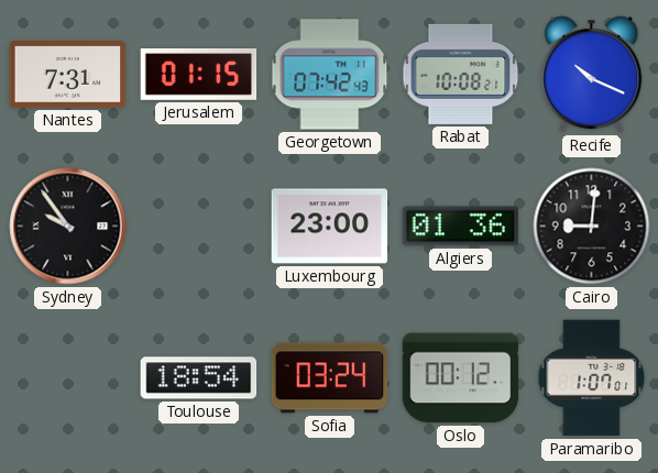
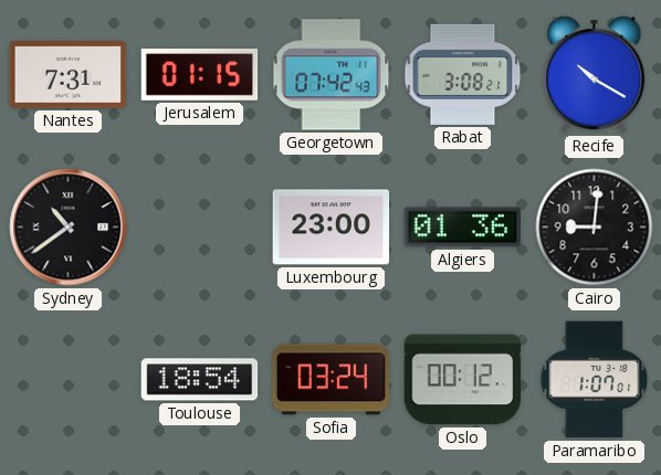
Rabat: 10:08 -> 3:08 (463, 74)
Recife: 10:19 -> 10:20 (595, 75)
Sydney: 9:54 -> 10:39 (69, 228)
